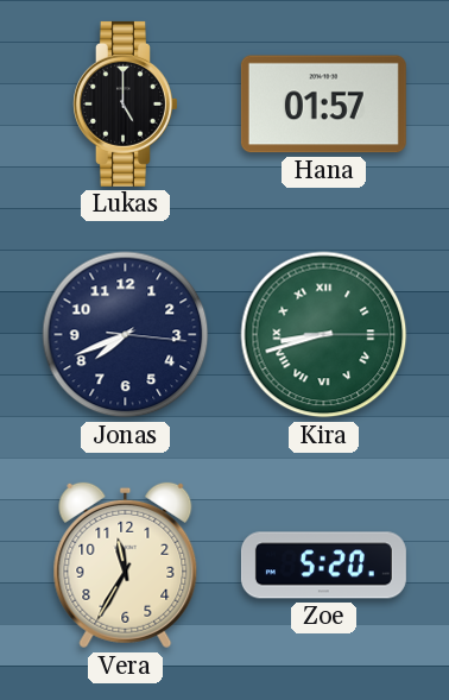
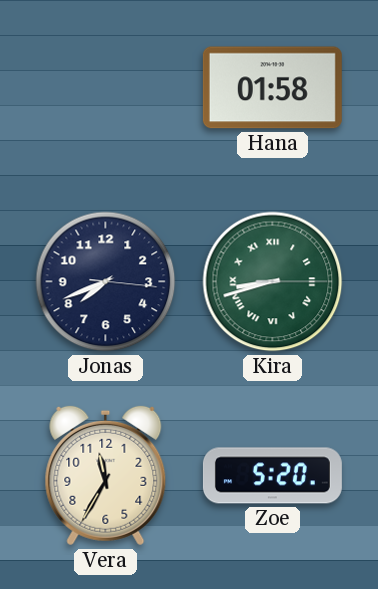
Lukas: 5:00 -> none (126, 103)
Hana: 01:57 -> 01:58 (272, 88)
